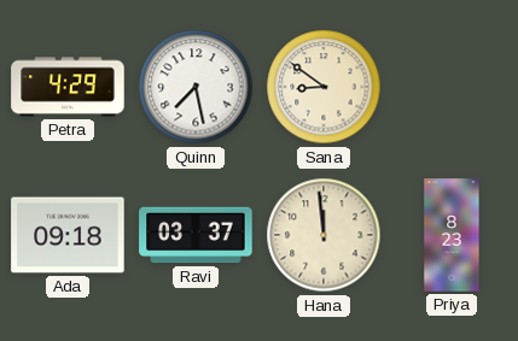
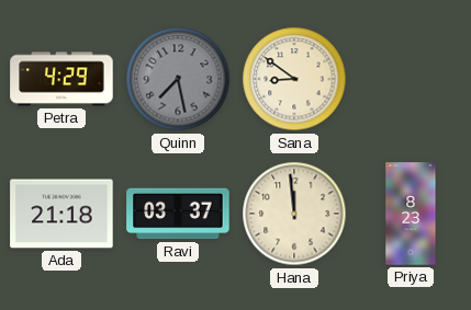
Quinn dial: white -> grey (178, 79)
Ada: 09:18 -> 21:18 (61, 214)
